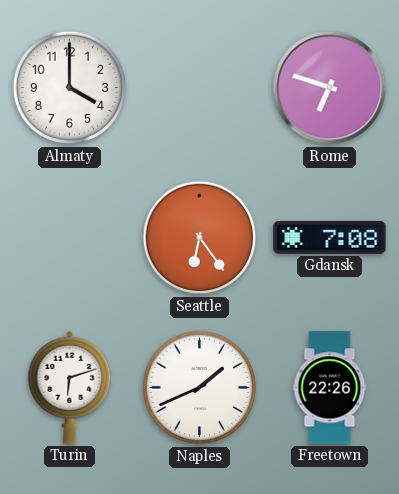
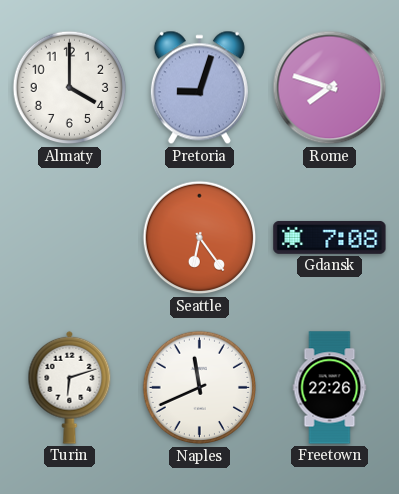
Pretoria: none -> 9:03 (199, 88)
Rome: 6:48 -> 7:48 (330, 88)
Naples: 1:41 -> 11:41 (200, 388)
